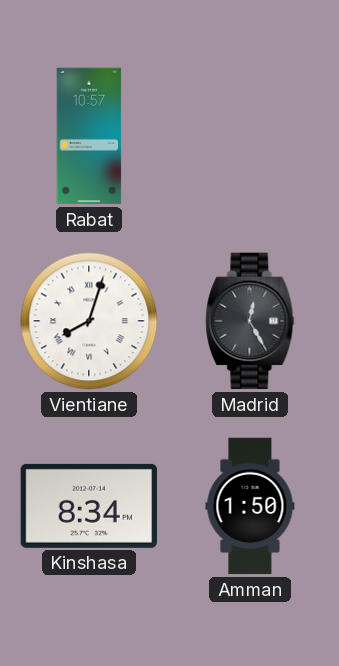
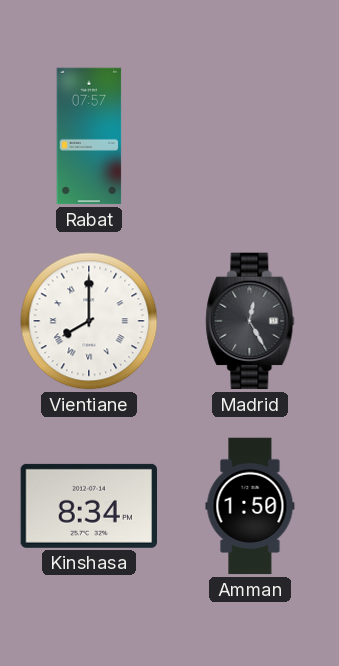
Rabat: 10:57 -> 07:57 (89, 136)
Vientiane: 8:03 -> 8:00 (89, 321)
